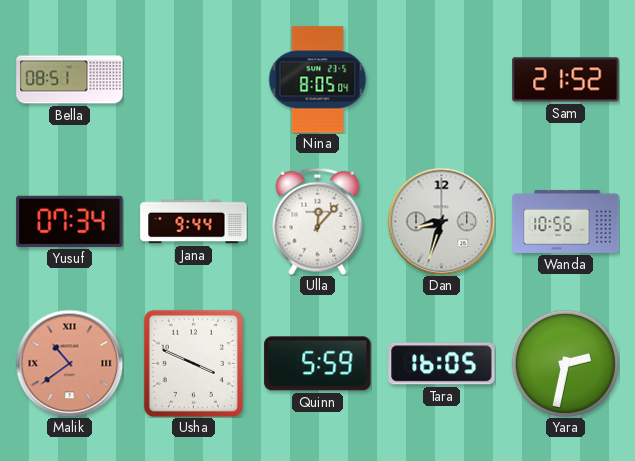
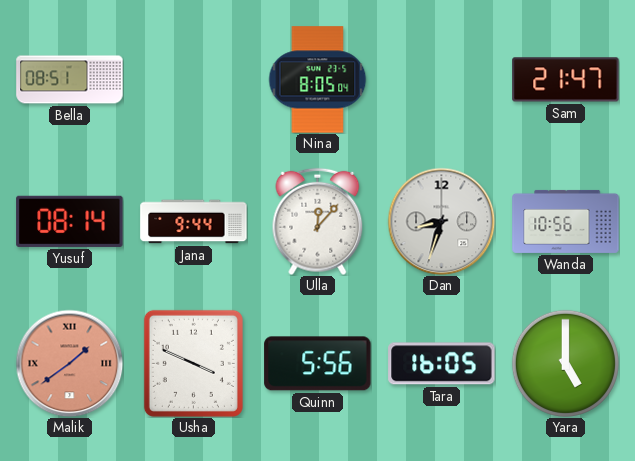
Sam: 21:52 -> 21:47 (566, 80)
Yusuf: 07:34 -> 08:14 (70, 221)
Malik: 10:39 -> 1:39 (69, 363)
Quinn: 5:59 -> 5:56 (318, 364)
Yara: 2:32 -> 5:00 (565, 363)
